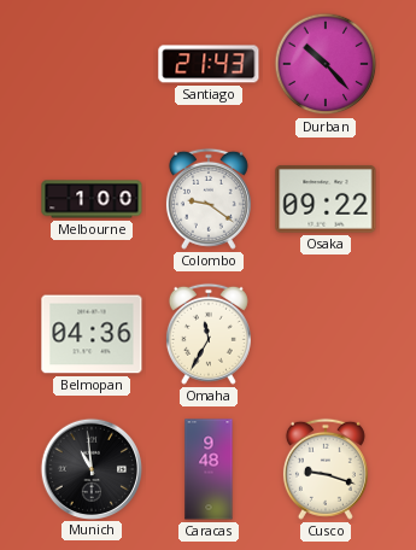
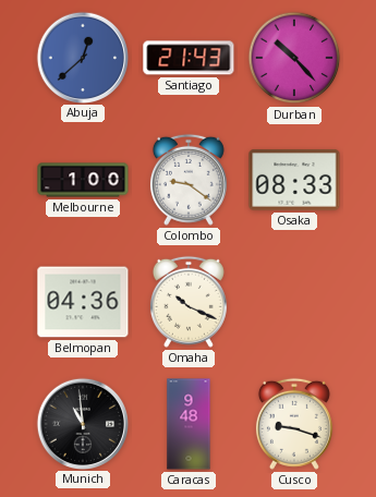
Abuja: none -> 12:38 (82, 57)
Osaka: 09:22 -> 08:33 (294, 180)
Omaha: 11:35 -> 10:19 (189, 302)
